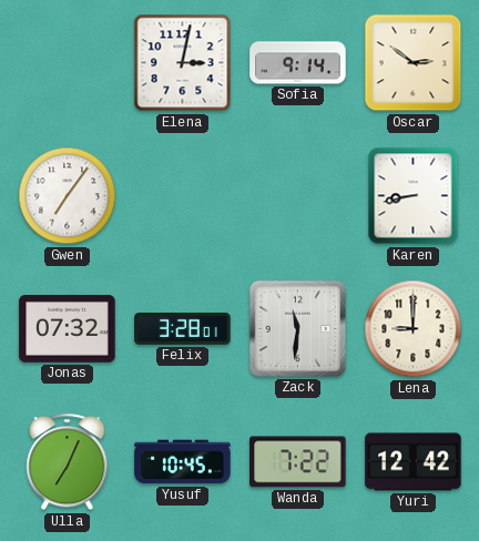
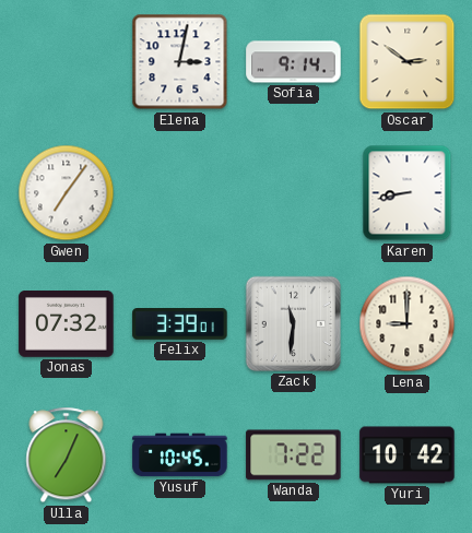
Felix: 3:28 -> 3:39 (180, 324)
Yuri: 12:42 -> 10:42 (408, 455)
